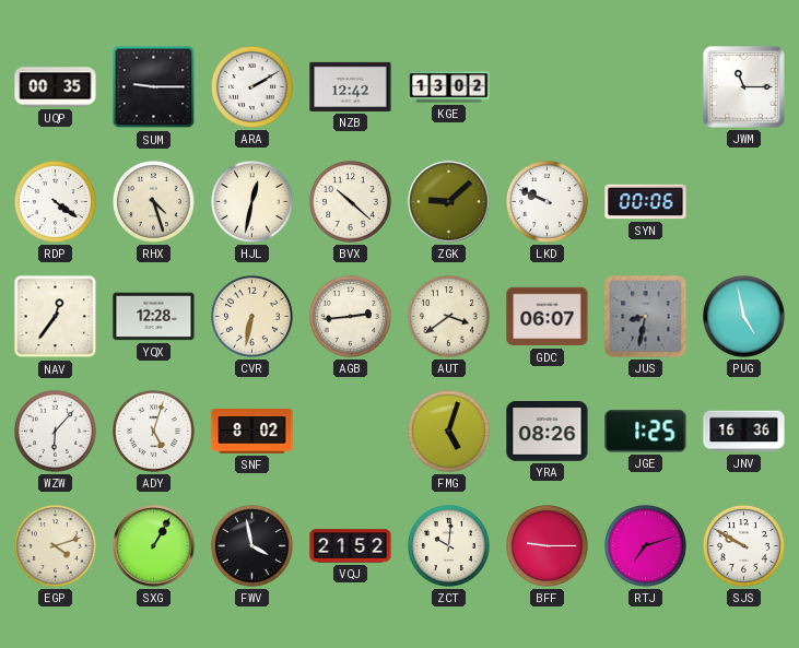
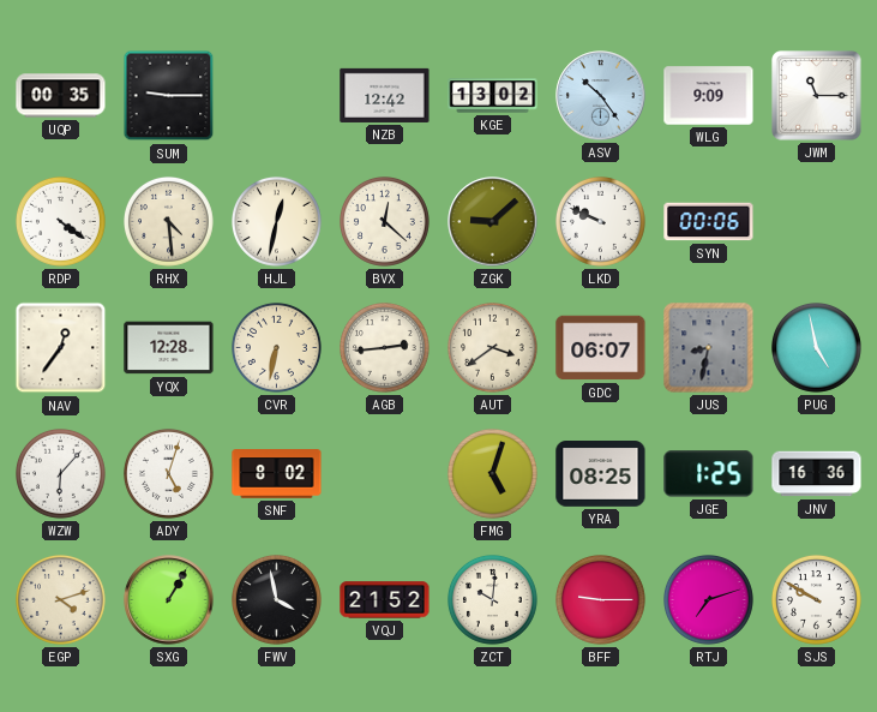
ARA: 2:10 -> none (252, 87)
ASV: none -> 10:24 (601, 96)
WLG: none -> 9:09 (709, 96)
RHX: 4:27 -> 4:29 (169, 222)
BVX: 10:22 -> 12:22 (385, 222)
YRA: 08:26 -> 08:25 (601, 474)
